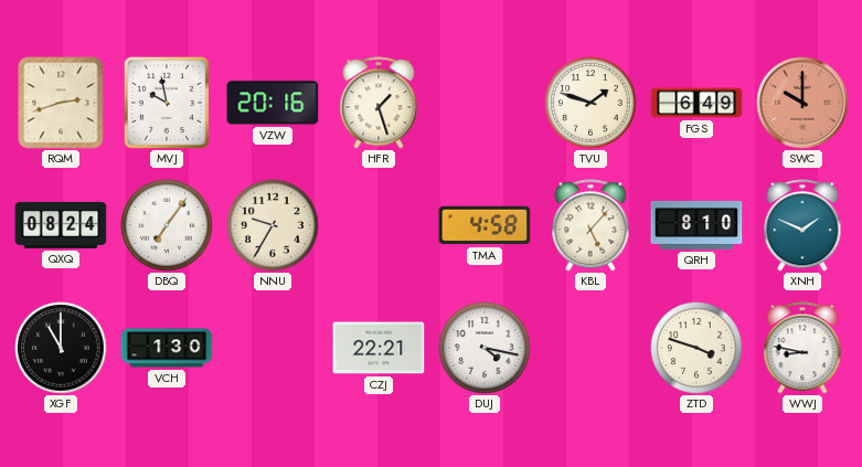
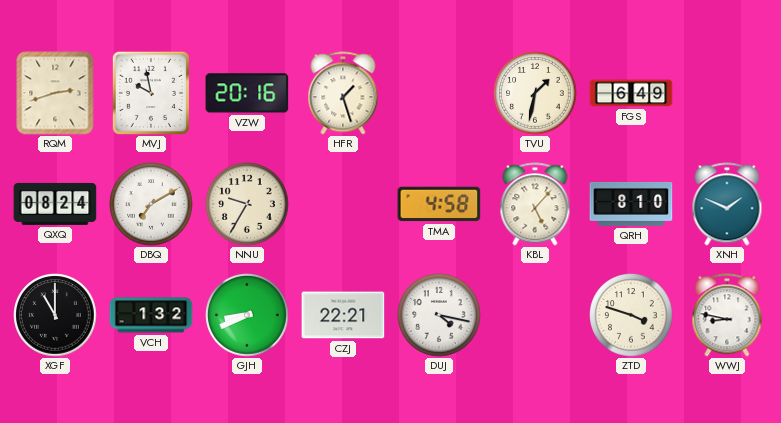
TVU: 1:48 -> 1:32 (535, 93)
SWC: 10:00 -> none (802, 103)
DBQ: 7:06 -> 7:10 (151, 204)
VCH: 1:30 -> 1:32 (151, 315)
GJH: none -> 8:41 (247, 315)
